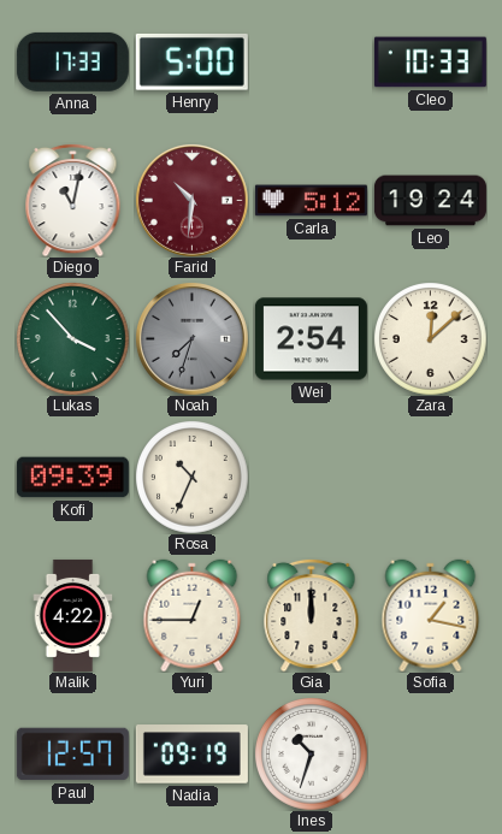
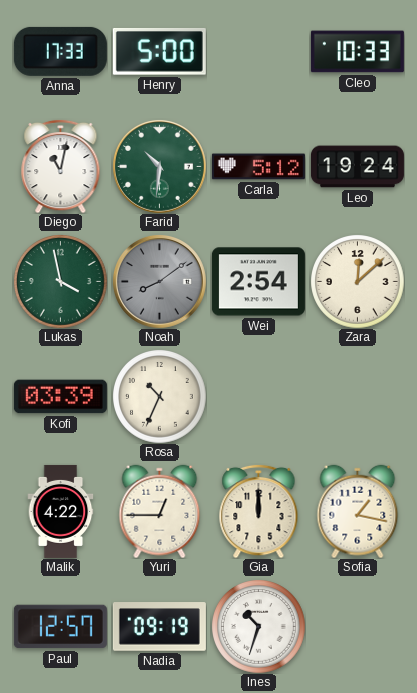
Farid dial: burgundy -> green (159, 166)
Lukas: 3:53 -> 3:58 (60, 281)
Noah: 7:33 -> 8:09 (159, 281)
Kofi: 09:39 -> 03:39 (60, 397)
